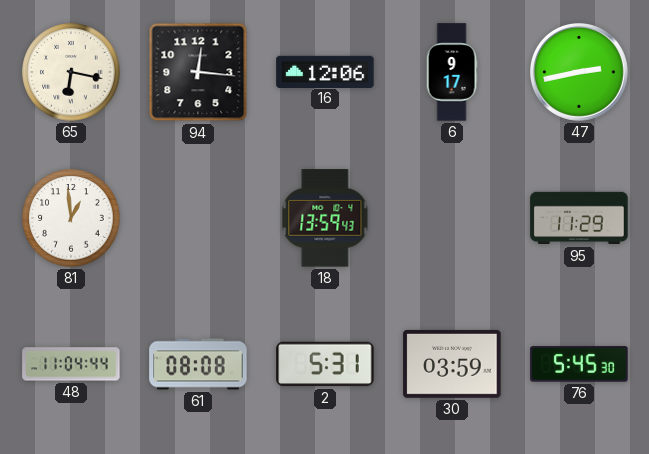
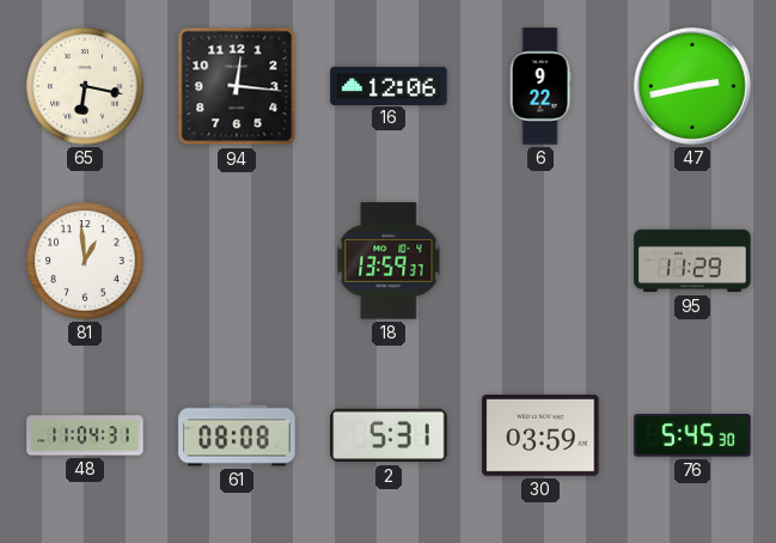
6: 9:17 -> 9:22 (540, 86)
18: 13:59:43 -> 13:59:37 (389, 261)
48: 11:04:44 -> 11:04:31 (85, 435)
